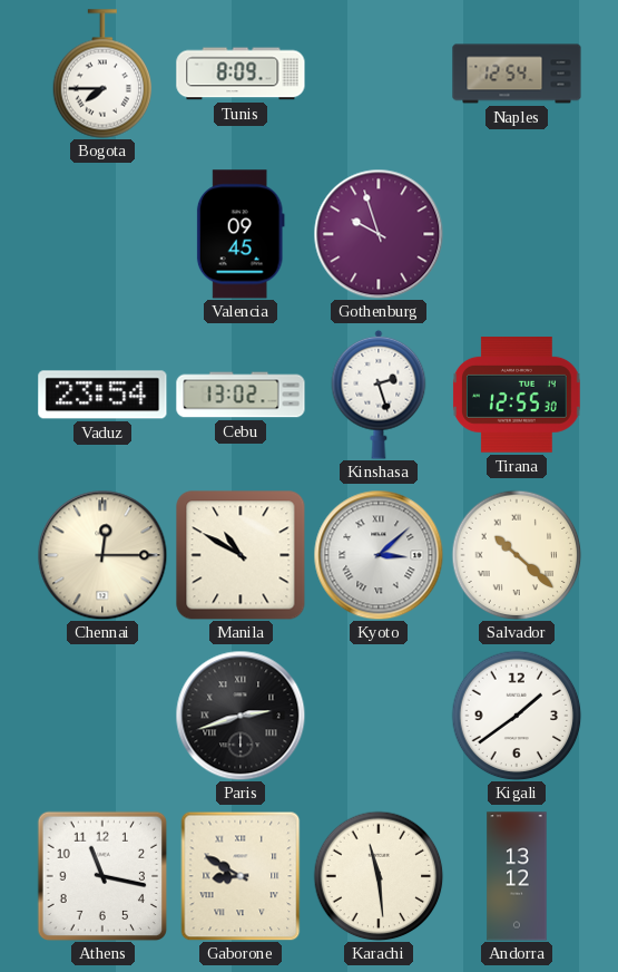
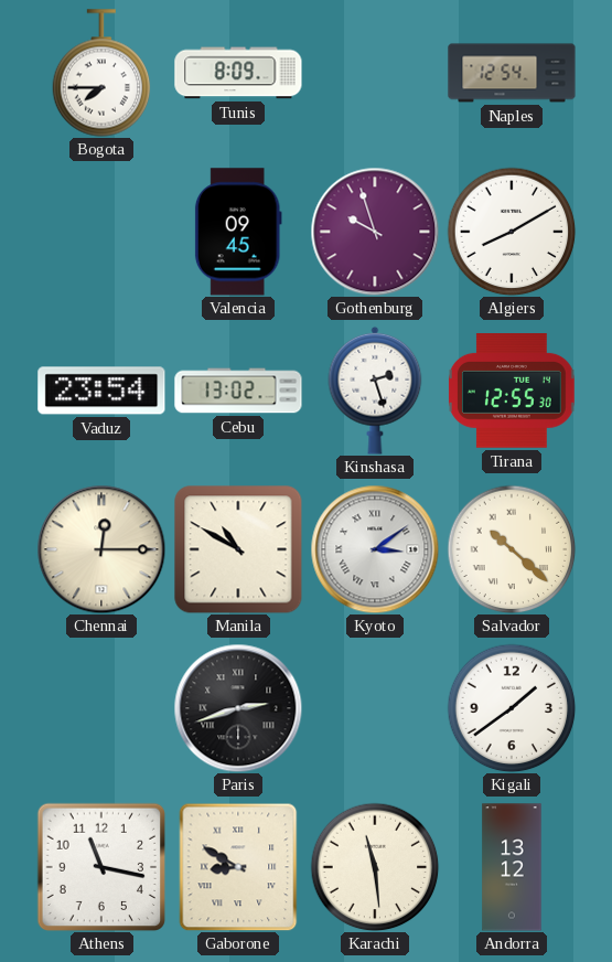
Algiers: none -> 8:10 (512, 232)
Kyoto: 3:08 -> 3:09 (375, 549)
